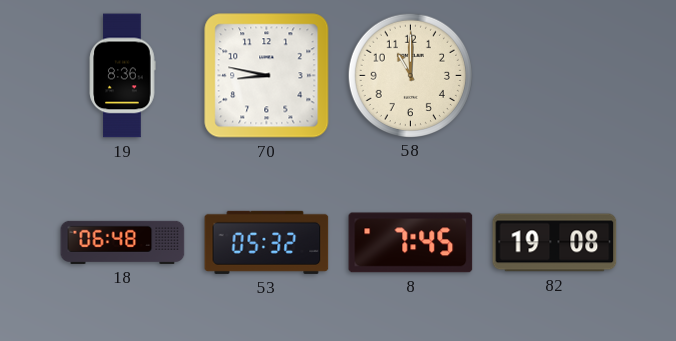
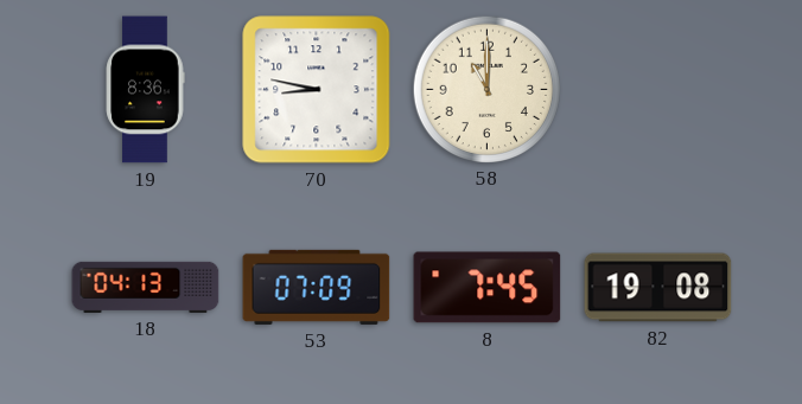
18: 06:48 -> 04:13 (146, 287)
53: 05:32 -> 07:09 (317, 287)
